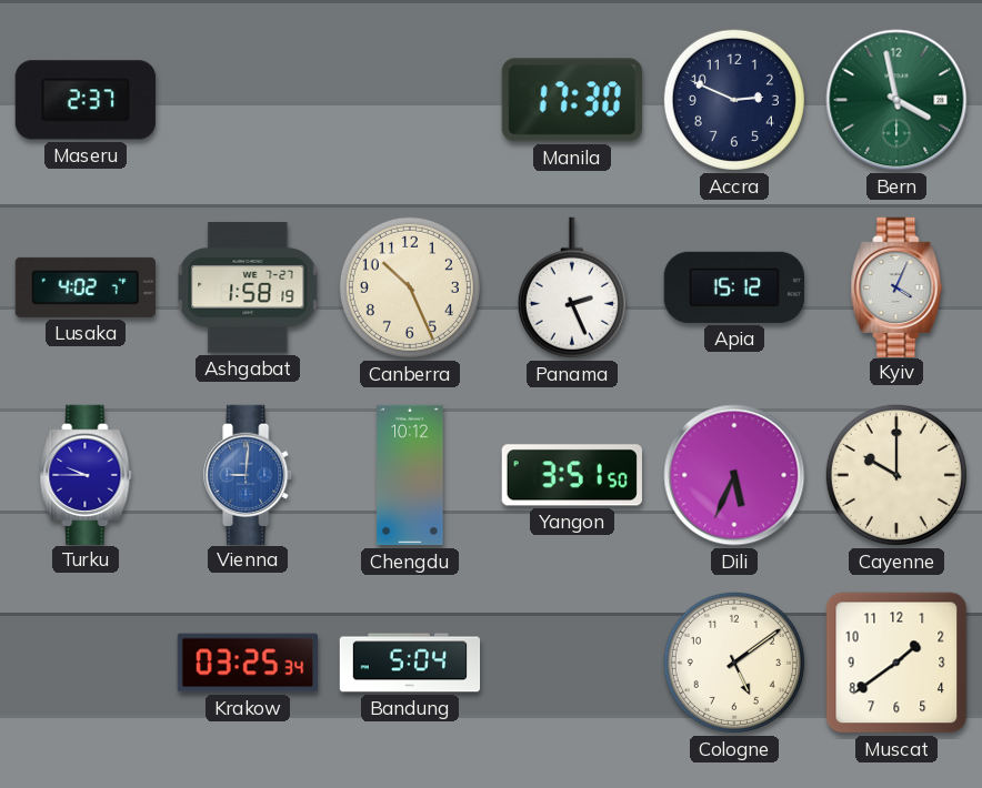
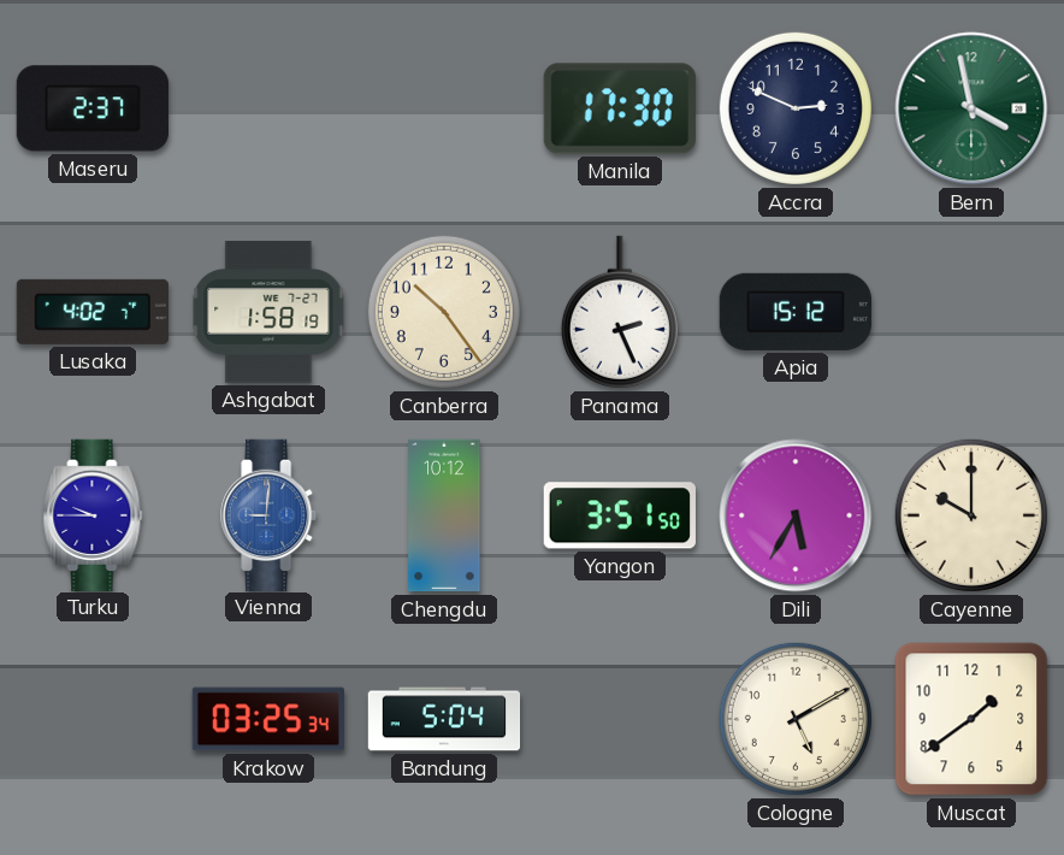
Canberra: 10:26 -> 10:24 (444, 312)
Kyiv: 4:04 -> none (896, 286)
Dili: 5:34 -> 5:35 (796, 515)
Cologne: 5:09 -> 5:10 (796, 719)
